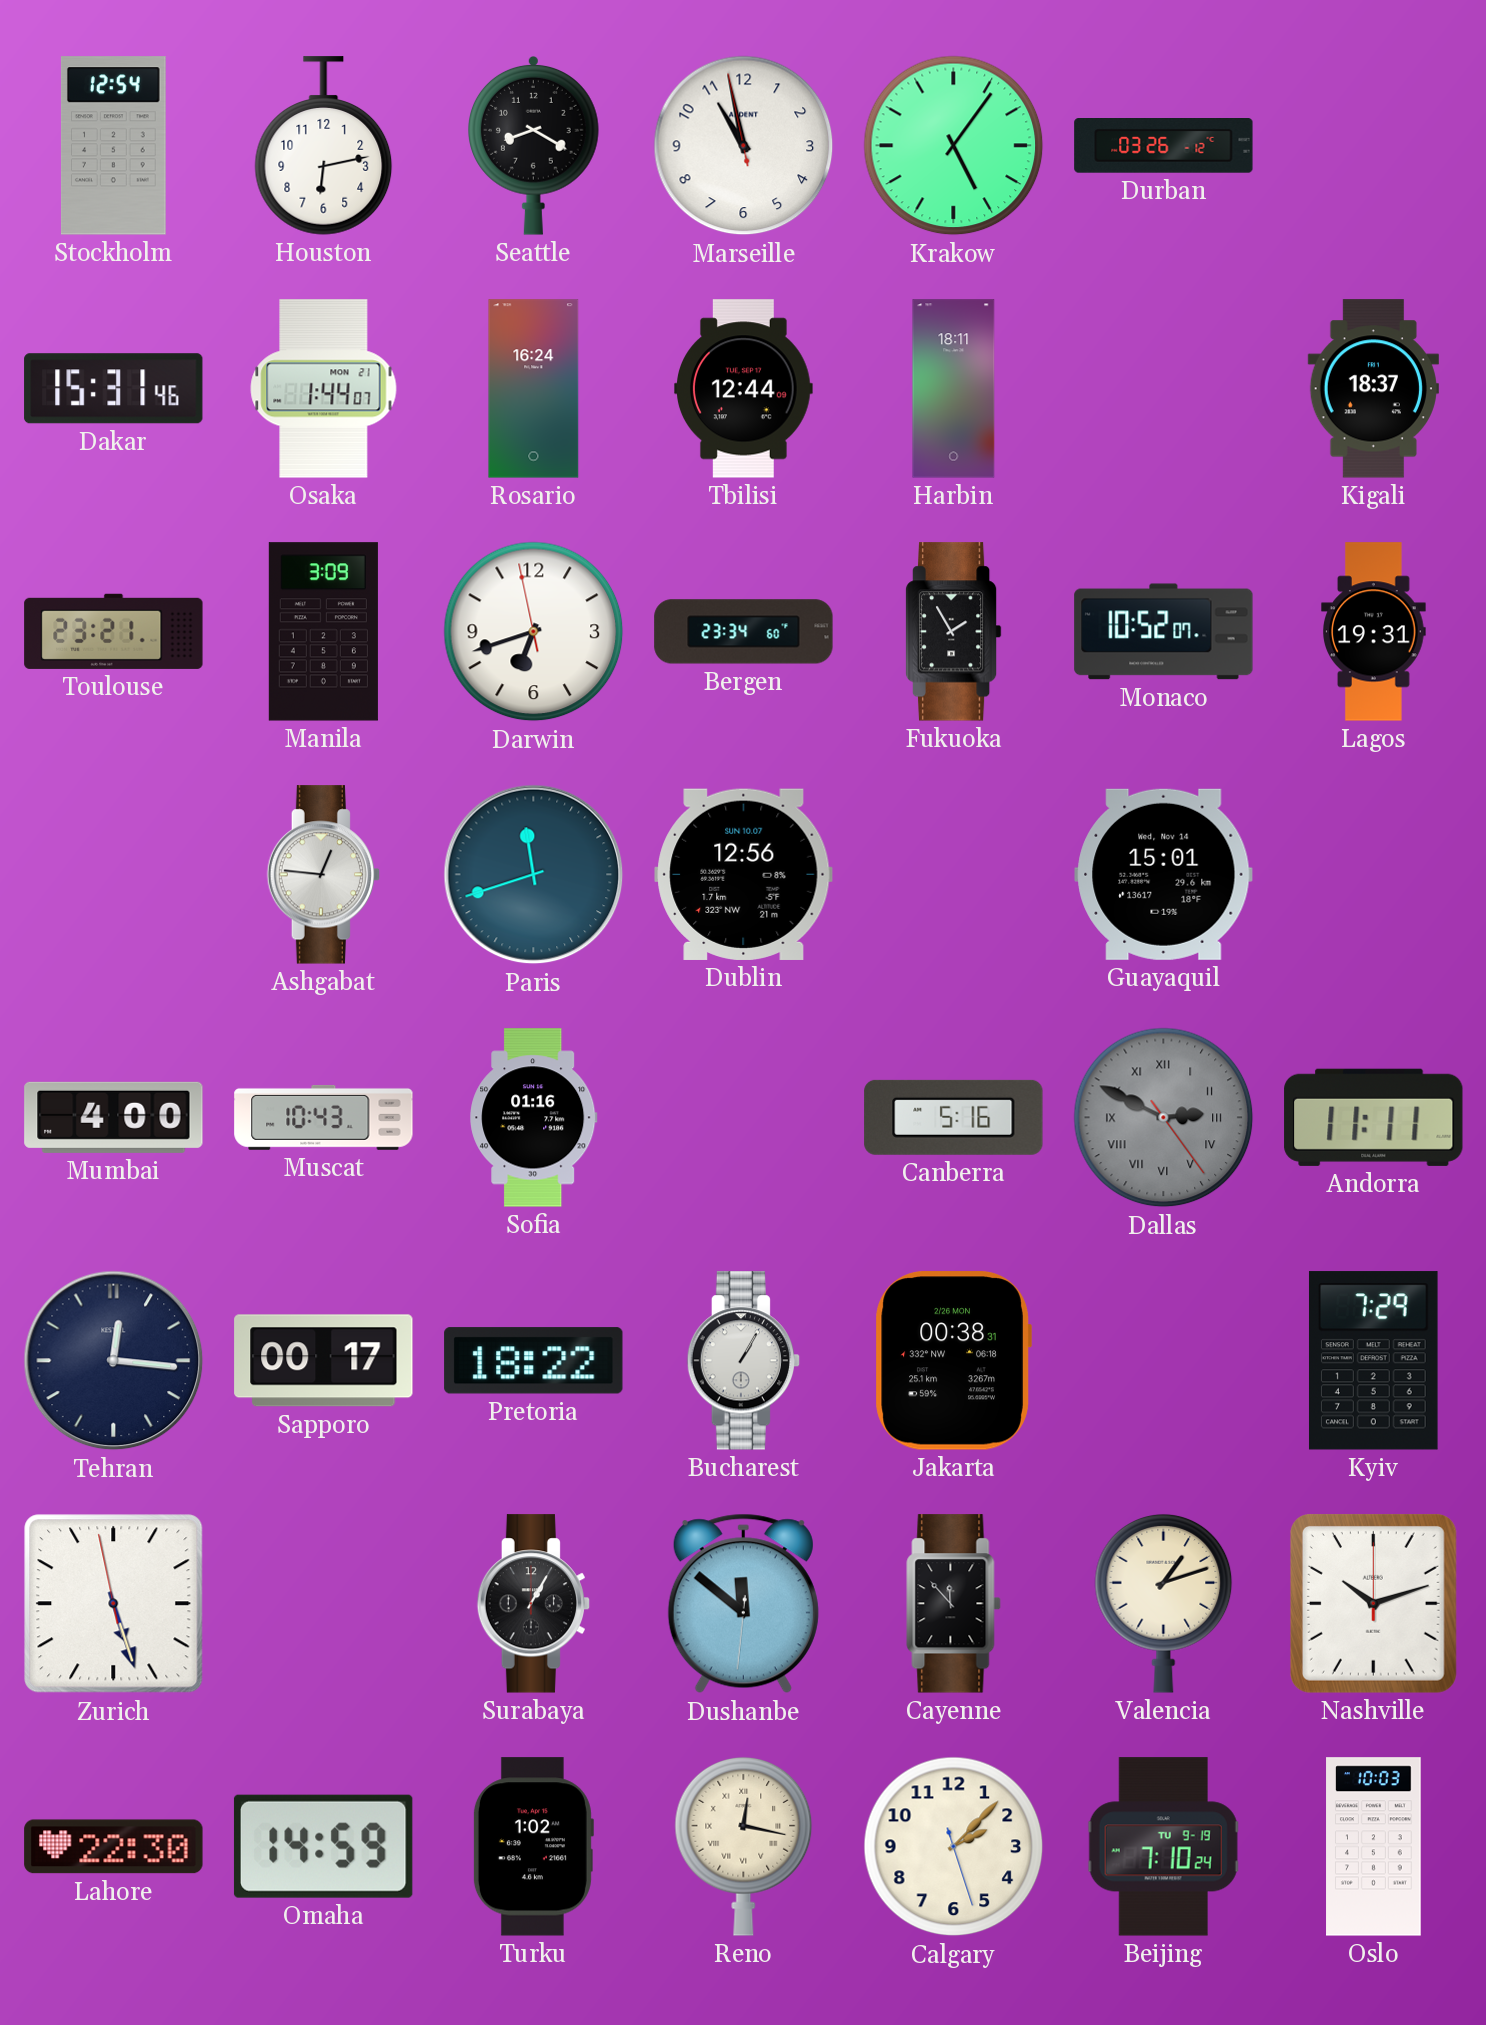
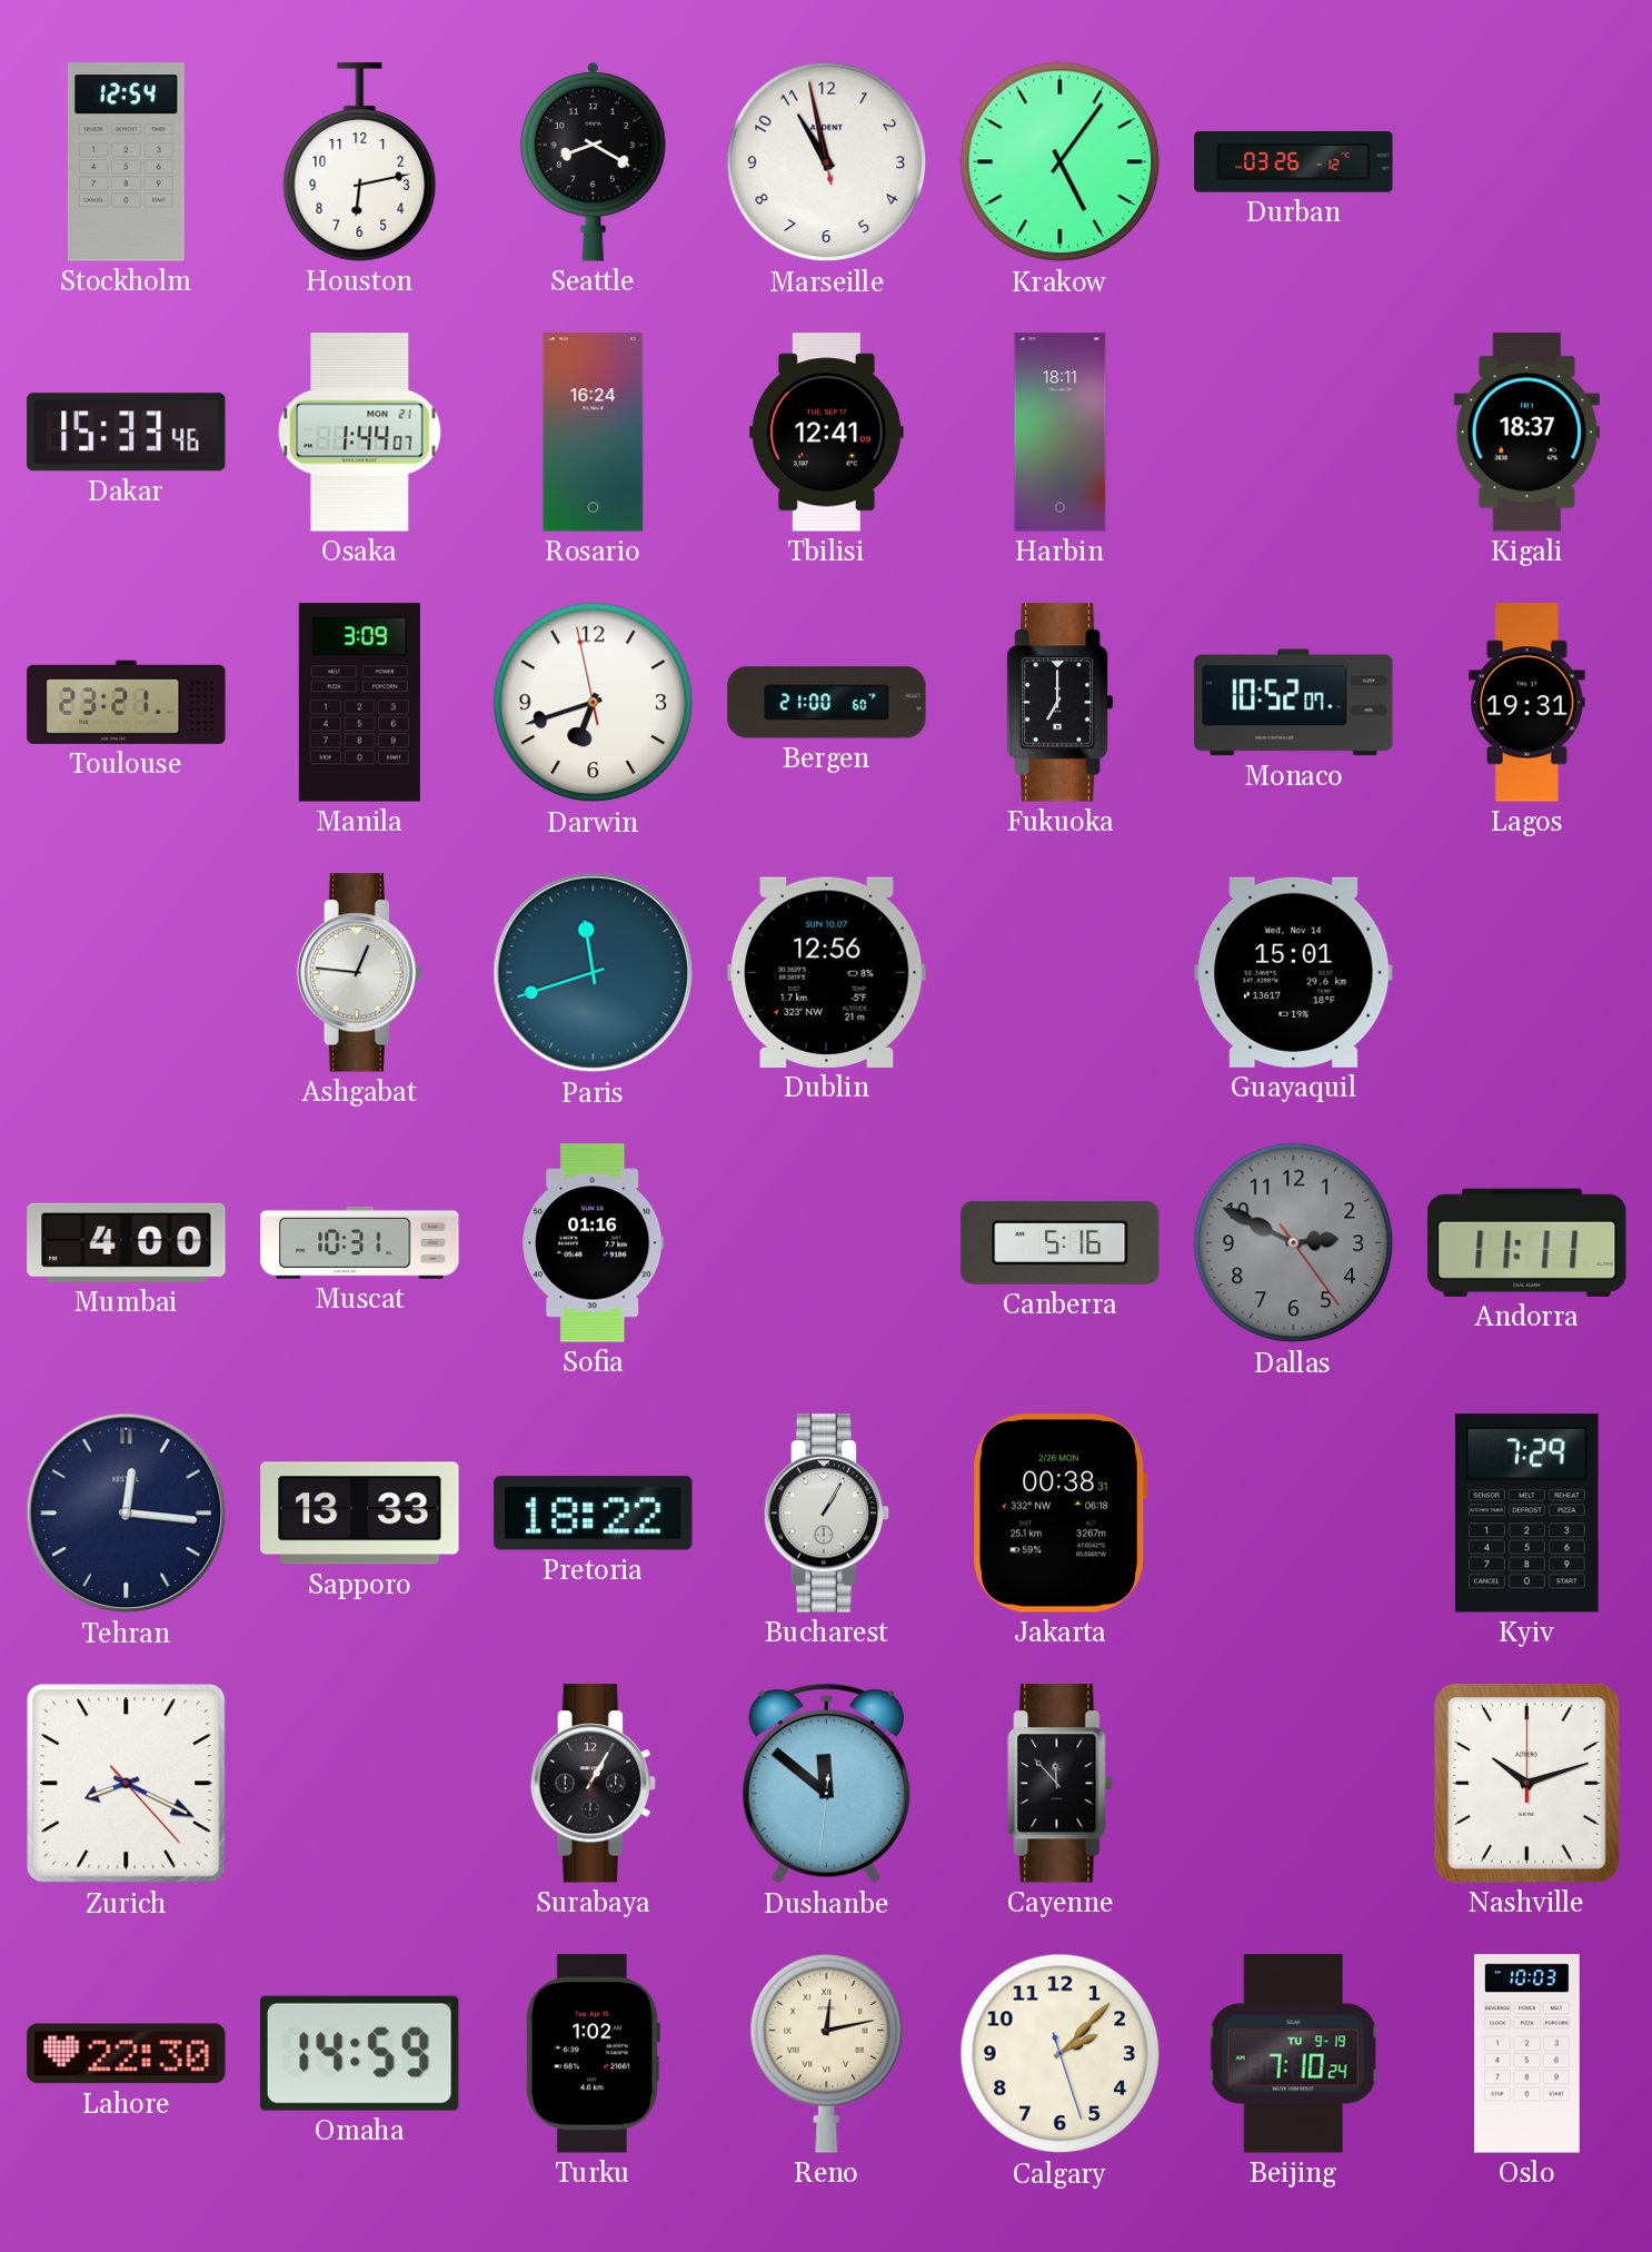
Dakar: 15:31 -> 15:33 (127, 433)
Tbilisi: 12:44 -> 12:41 (827, 433)
Bergen: 23:34 -> 21:00 (827, 703)
Fukuoka: 1:55 -> 7:00 (1059, 703)
Muscat: 10:43 -> 10:31 (360, 1242)
Dallas numerals: Roman -> Arabic (1294, 1243)
Sapporo: 00:17 -> 13:33 (360, 1514)
Zurich: 5:26 -> 8:19 (127, 1784)
Valencia: 1:12 -> none (1164, 1604)
Reno: 12:17 -> 12:13 (827, 2054)
